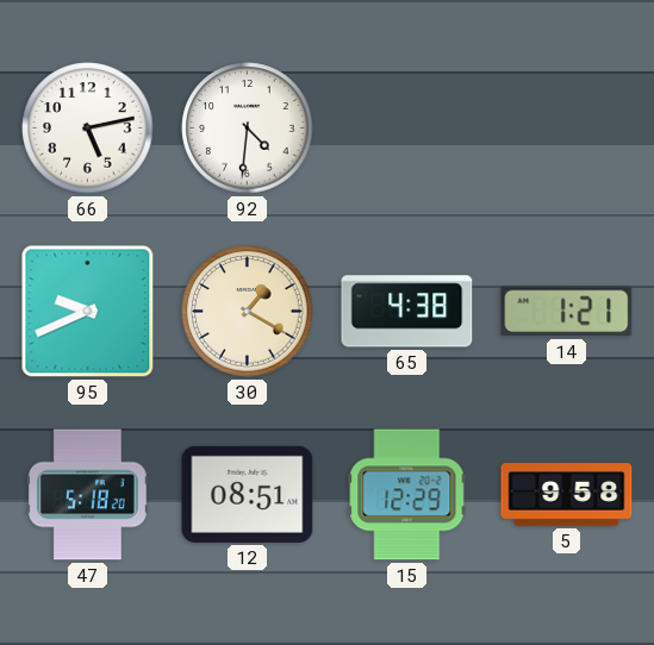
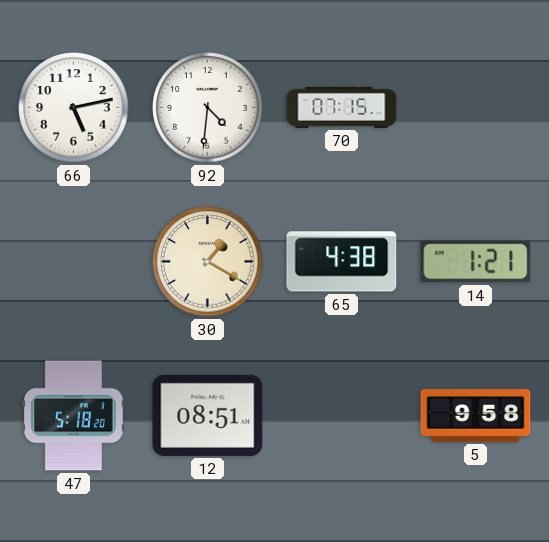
70: none -> 07:15 (342, 107)
95: 9:41 -> none (88, 312)
15: 12:29 -> none (407, 495)
